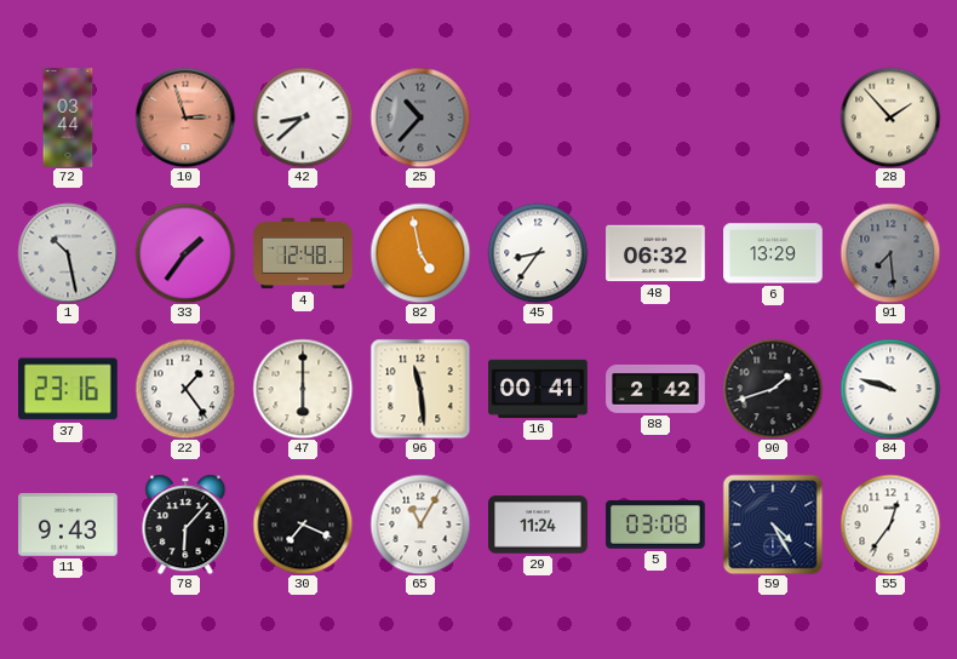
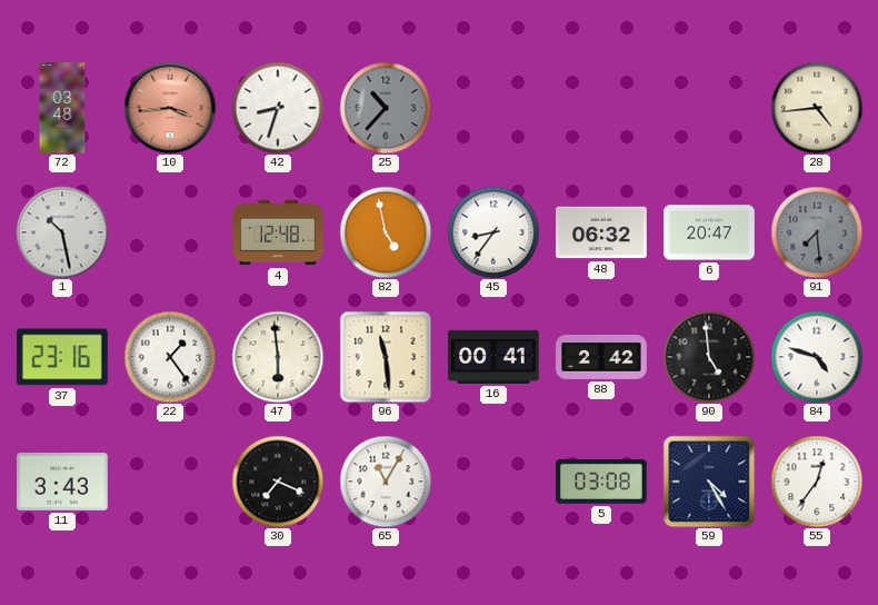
72: 03:44 -> 03:48 (62, 108)
10: 2:57 -> 3:44 (170, 108)
42: 8:38 -> 8:33 (278, 108)
28: 1:53 -> 4:44 (817, 108)
33: 1:36 -> none (185, 253)
6: 13:29 -> 20:47 (709, 232)
47: 6:00 -> 5:59 (278, 357)
90: 1:42 -> 4:59 (709, 357)
84: 9:48 -> 4:48 (817, 357)
11: 9:43 -> 3:43 (62, 483)
78: 6:07 -> none (185, 525)
29: 11:24 -> none (538, 525)
